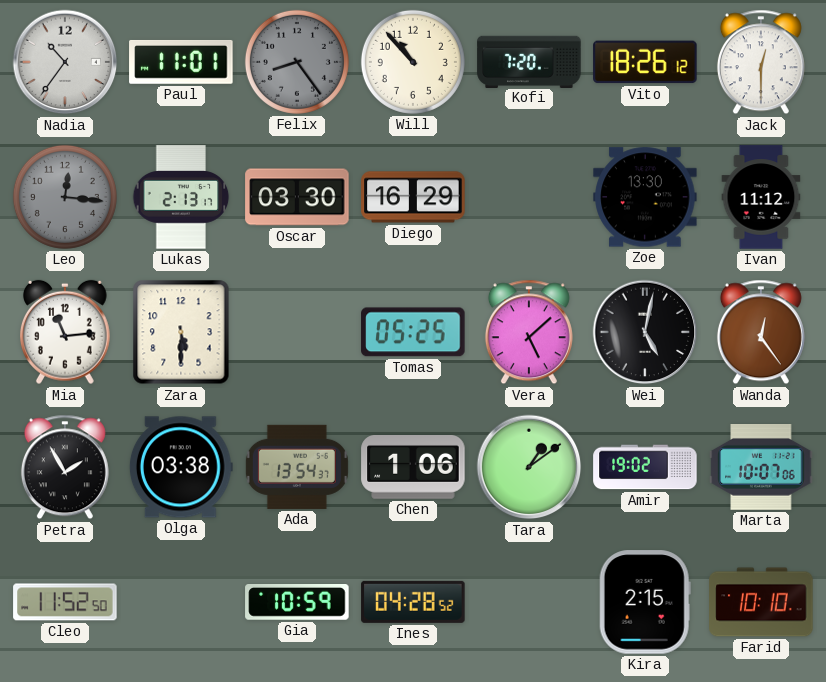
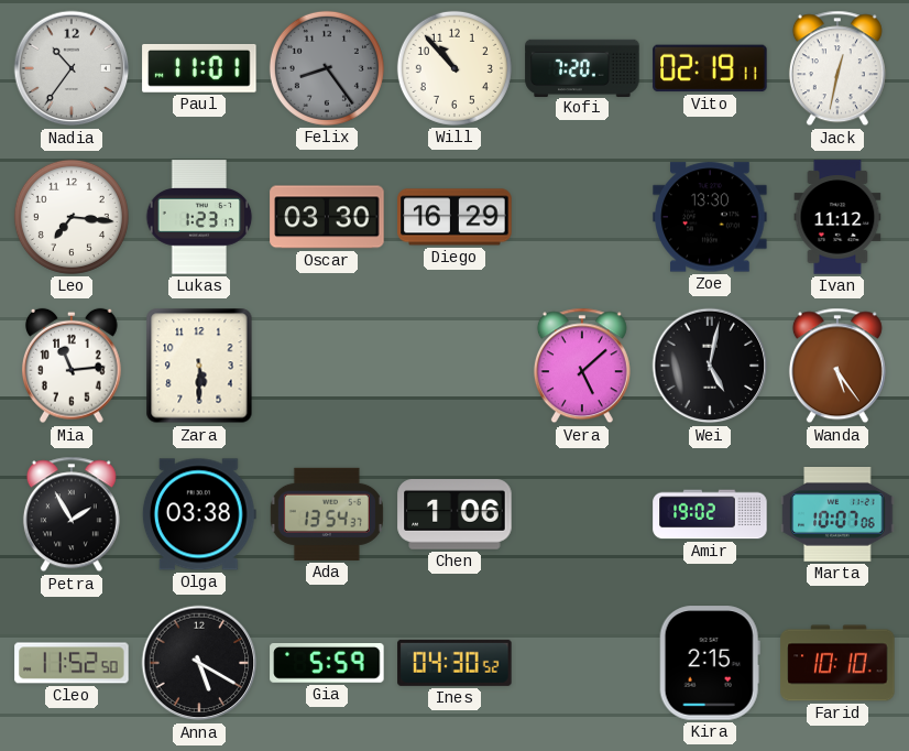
Vito: 18:26 -> 02:19 (710, 68)
Jack: 12:30 -> 12:32 (837, 68)
Leo: 12:16 -> 7:16 (72, 217)
Leo dial: grey -> white (72, 217)
Lukas: 2:13 -> 1:23 (199, 217)
Tomas: 05:25 -> none (413, 332)
Wanda: 12:24 -> 5:24 (837, 366)
Tara: 1:09 -> none (529, 467)
Anna: none -> 5:20 (199, 663)
Gia: 10:59 -> 5:59 (327, 664)
Ines: 04:28 -> 04:30 (454, 663)
